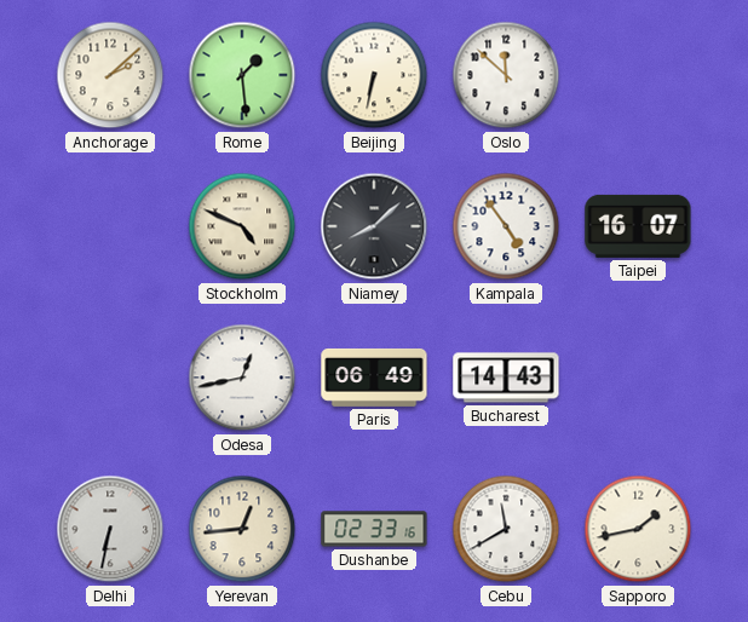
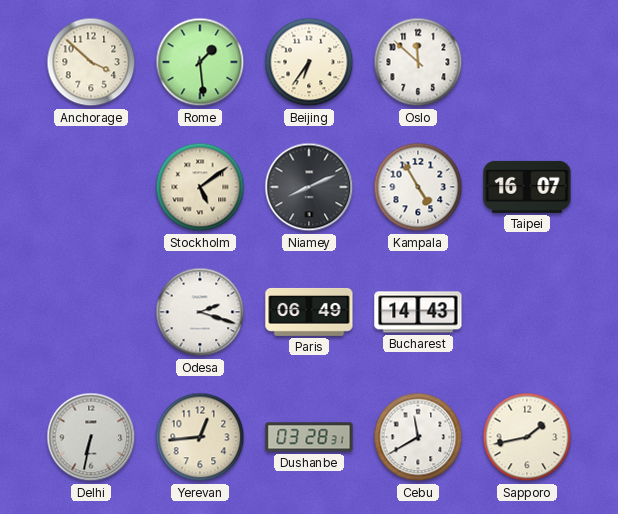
Anchorage: 2:08 -> 3:52 (91, 62)
Beijing: 6:32 -> 6:36 (309, 62)
Stockholm: 4:49 -> 5:09 (200, 187)
Niamey: 8:08 -> 8:11 (309, 187)
Kampala: 4:54 -> 4:55 (418, 187)
Odesa: 12:43 -> 2:18 (200, 312)
Dushanbe: 02:33 -> 03:28 (309, 437)
